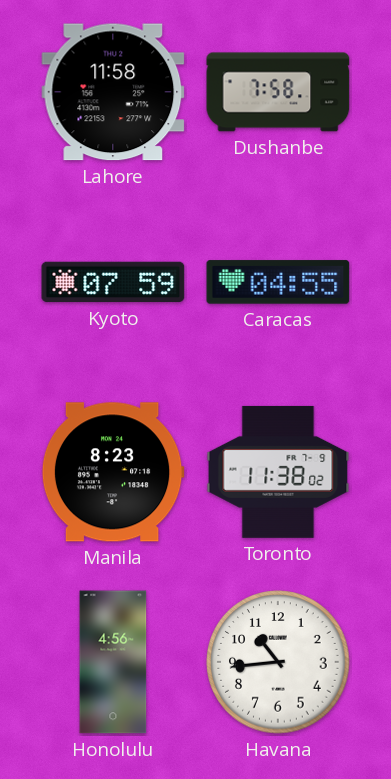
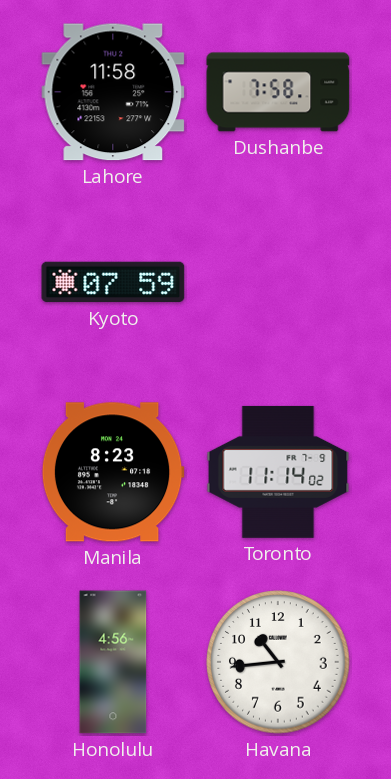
Caracas: 04:55 -> none (278, 282)
Toronto: 11:38 -> 11:14 (278, 472)
